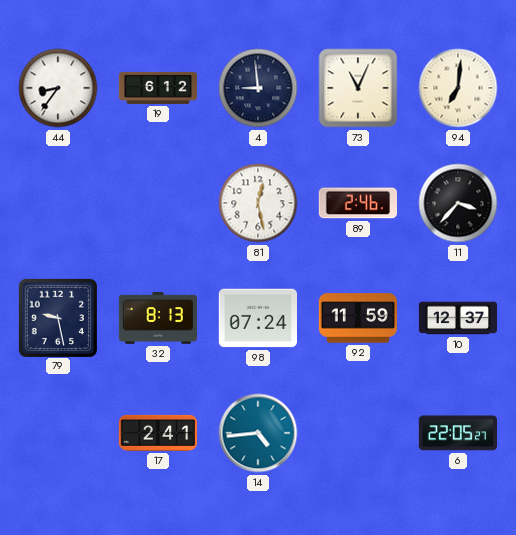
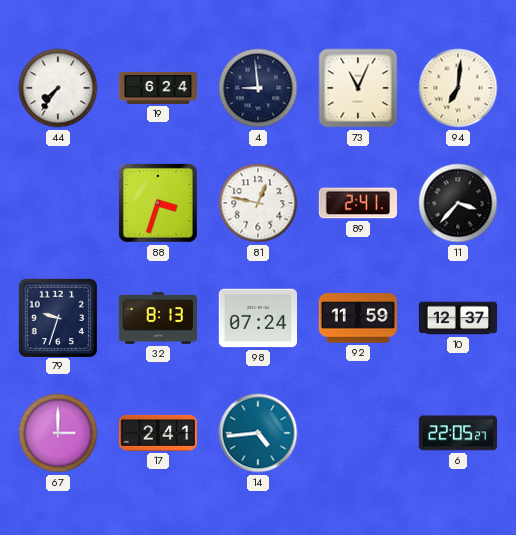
44: 8:36 -> 7:36 (58, 88)
19: 6:12 -> 6:24 (158, 88)
88: none -> 3:33 (158, 203)
81: 12:28 -> 12:47 (258, 203)
89: 2:46 -> 2:41 (357, 203)
79: 9:28 -> 9:33 (57, 317)
67: none -> 3:00 (58, 433)
